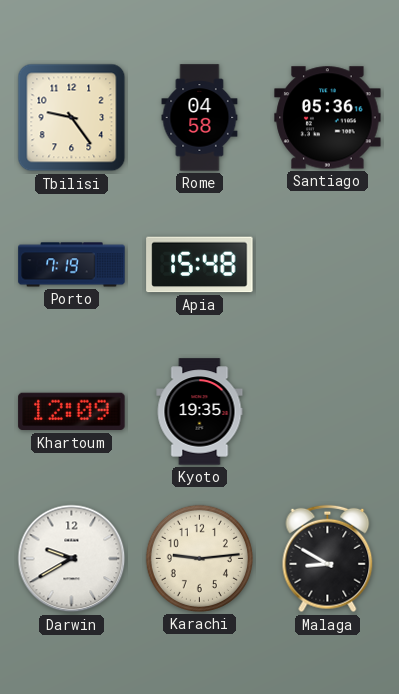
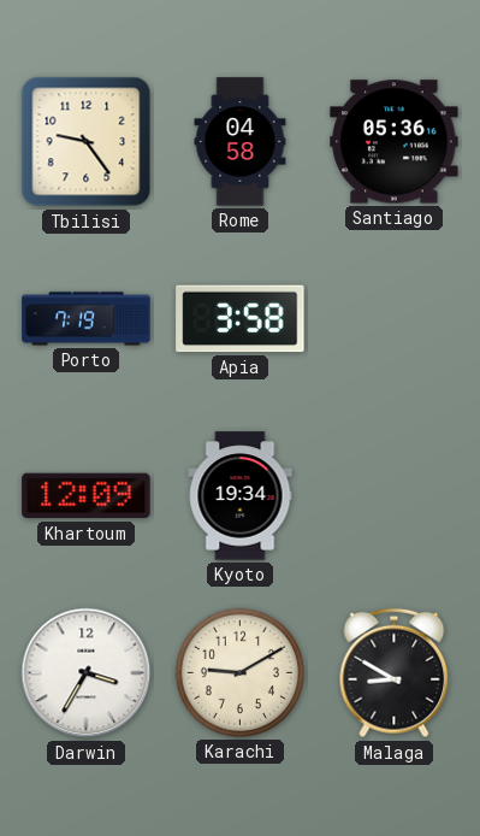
Apia: 15:48 -> 3:58 (241, 319)
Kyoto: 19:35 -> 19:34 (241, 496)
Darwin: 9:40 -> 3:35 (87, 673)
Karachi: 9:14 -> 9:10 (239, 672)
